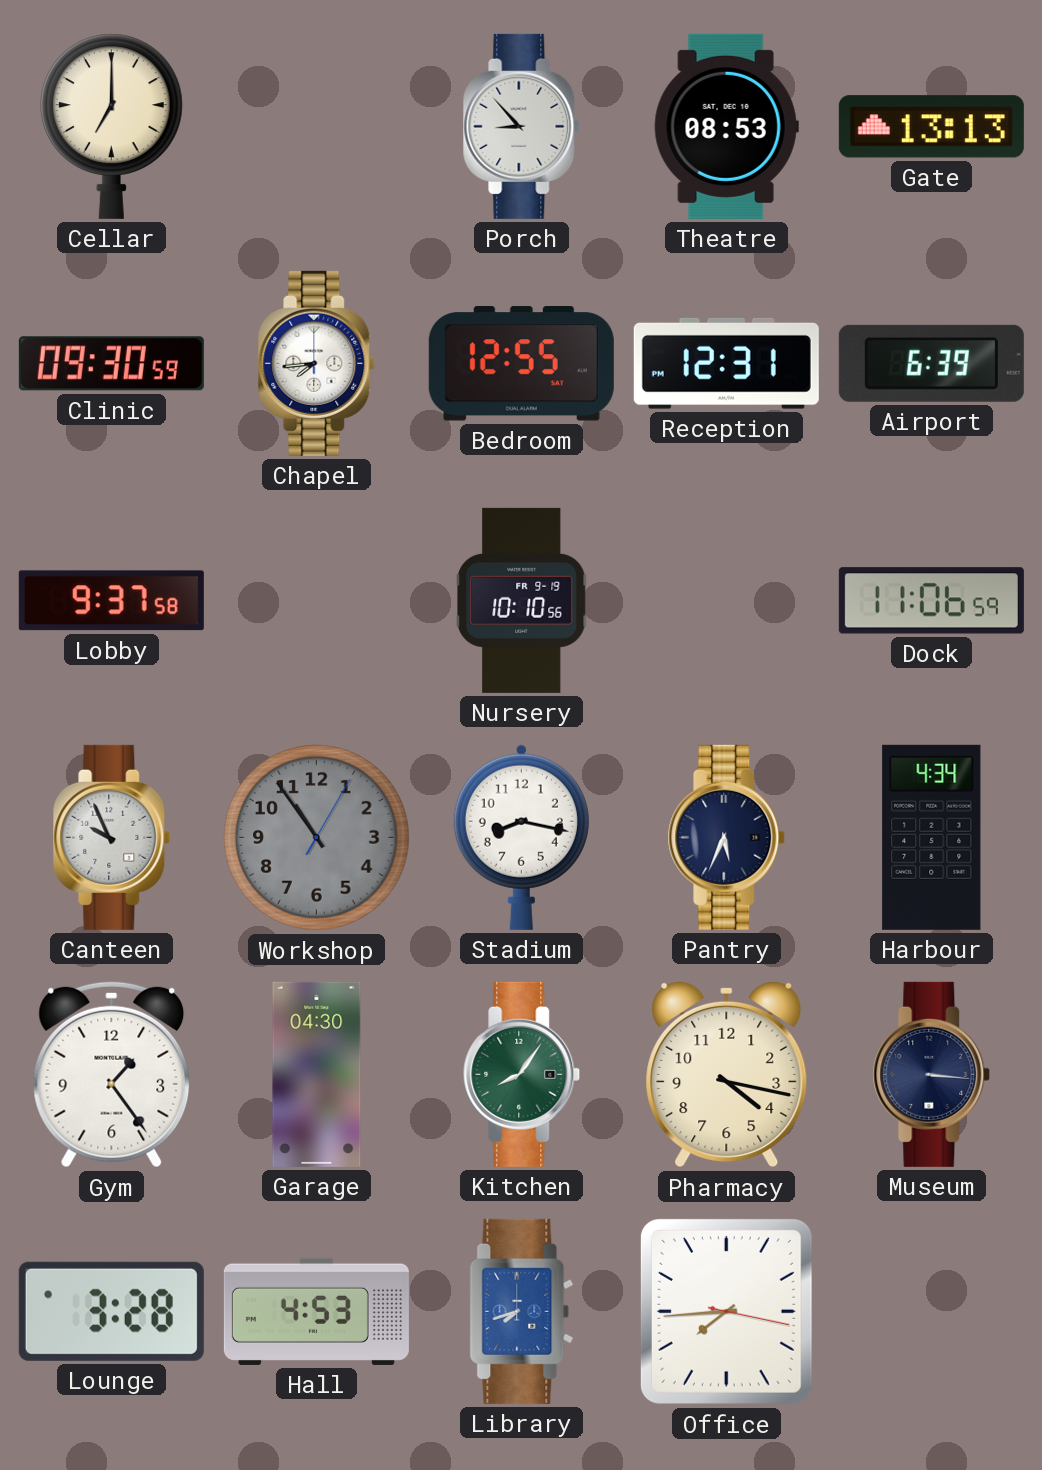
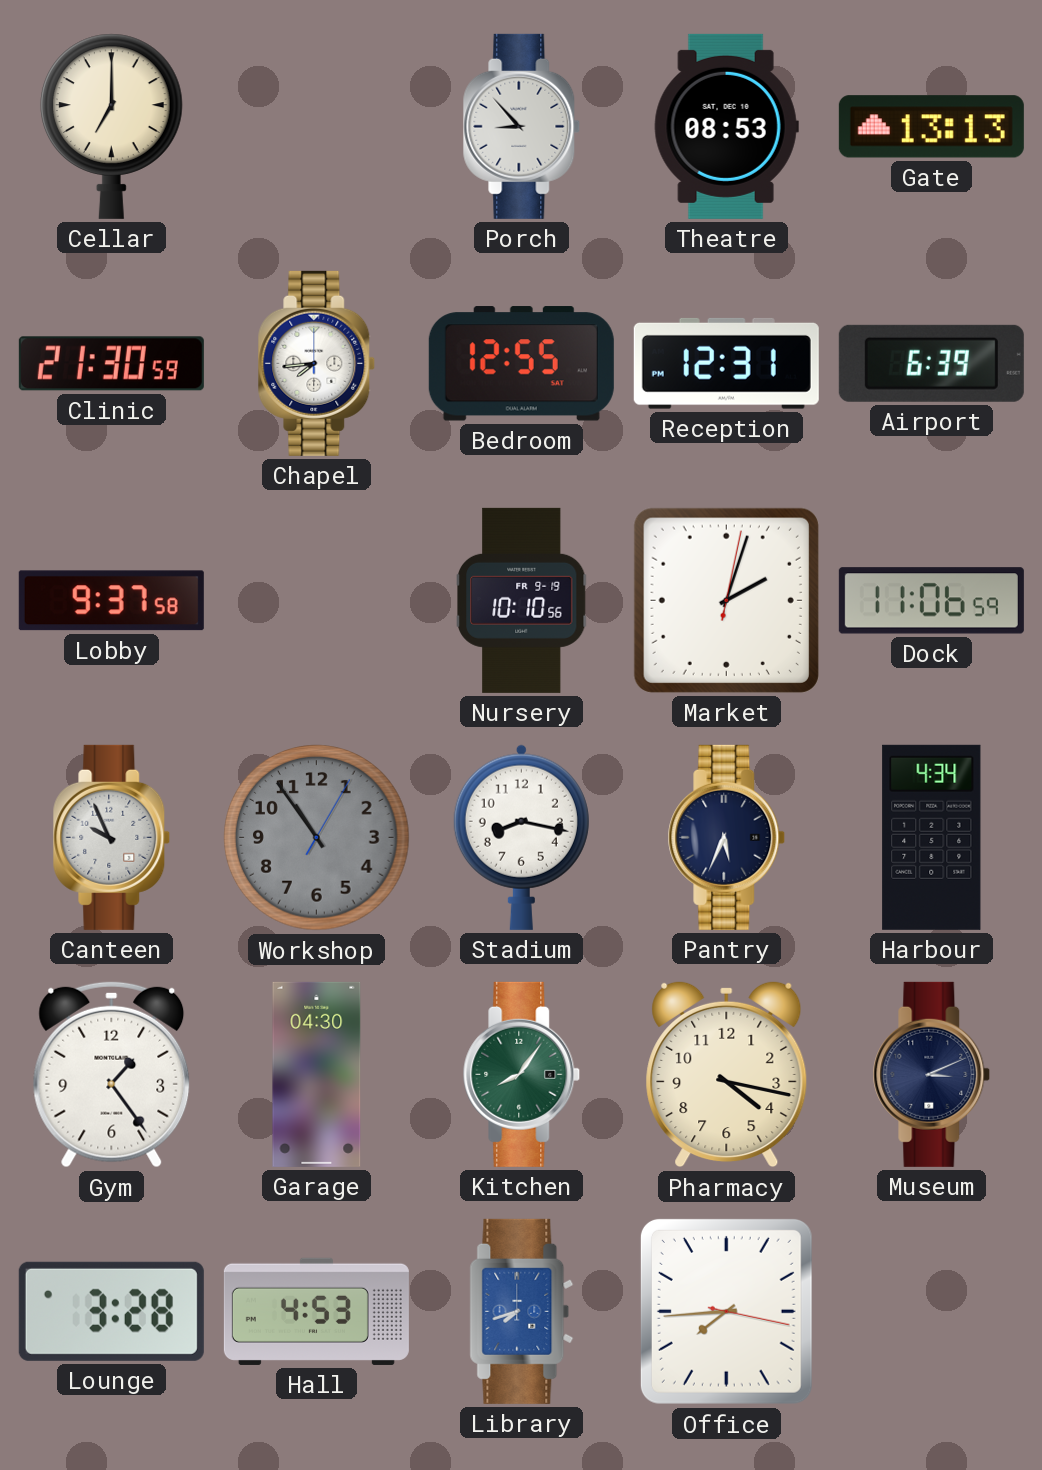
Clinic: 09:30 -> 21:30 (111, 364)
Market: none -> 2:03 (726, 600)
Museum: 3:16 -> 3:11 (932, 1074)
